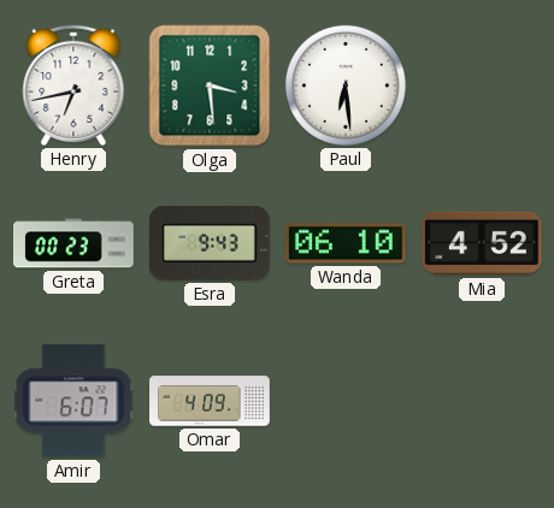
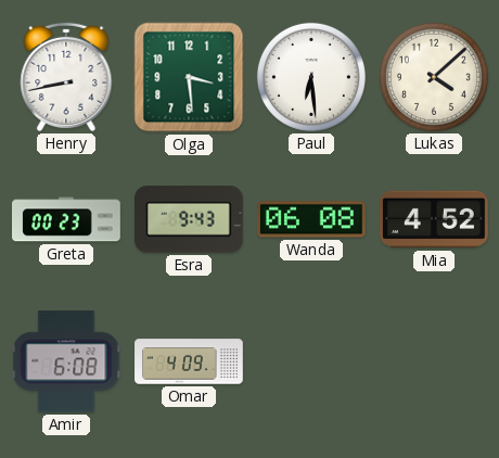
Henry: 6:43 -> 8:43 (66, 77)
Lukas: none -> 4:08 (434, 77)
Wanda: 06:10 -> 06:08 (311, 219)
Amir: 6:07 -> 6:08 (66, 361)
